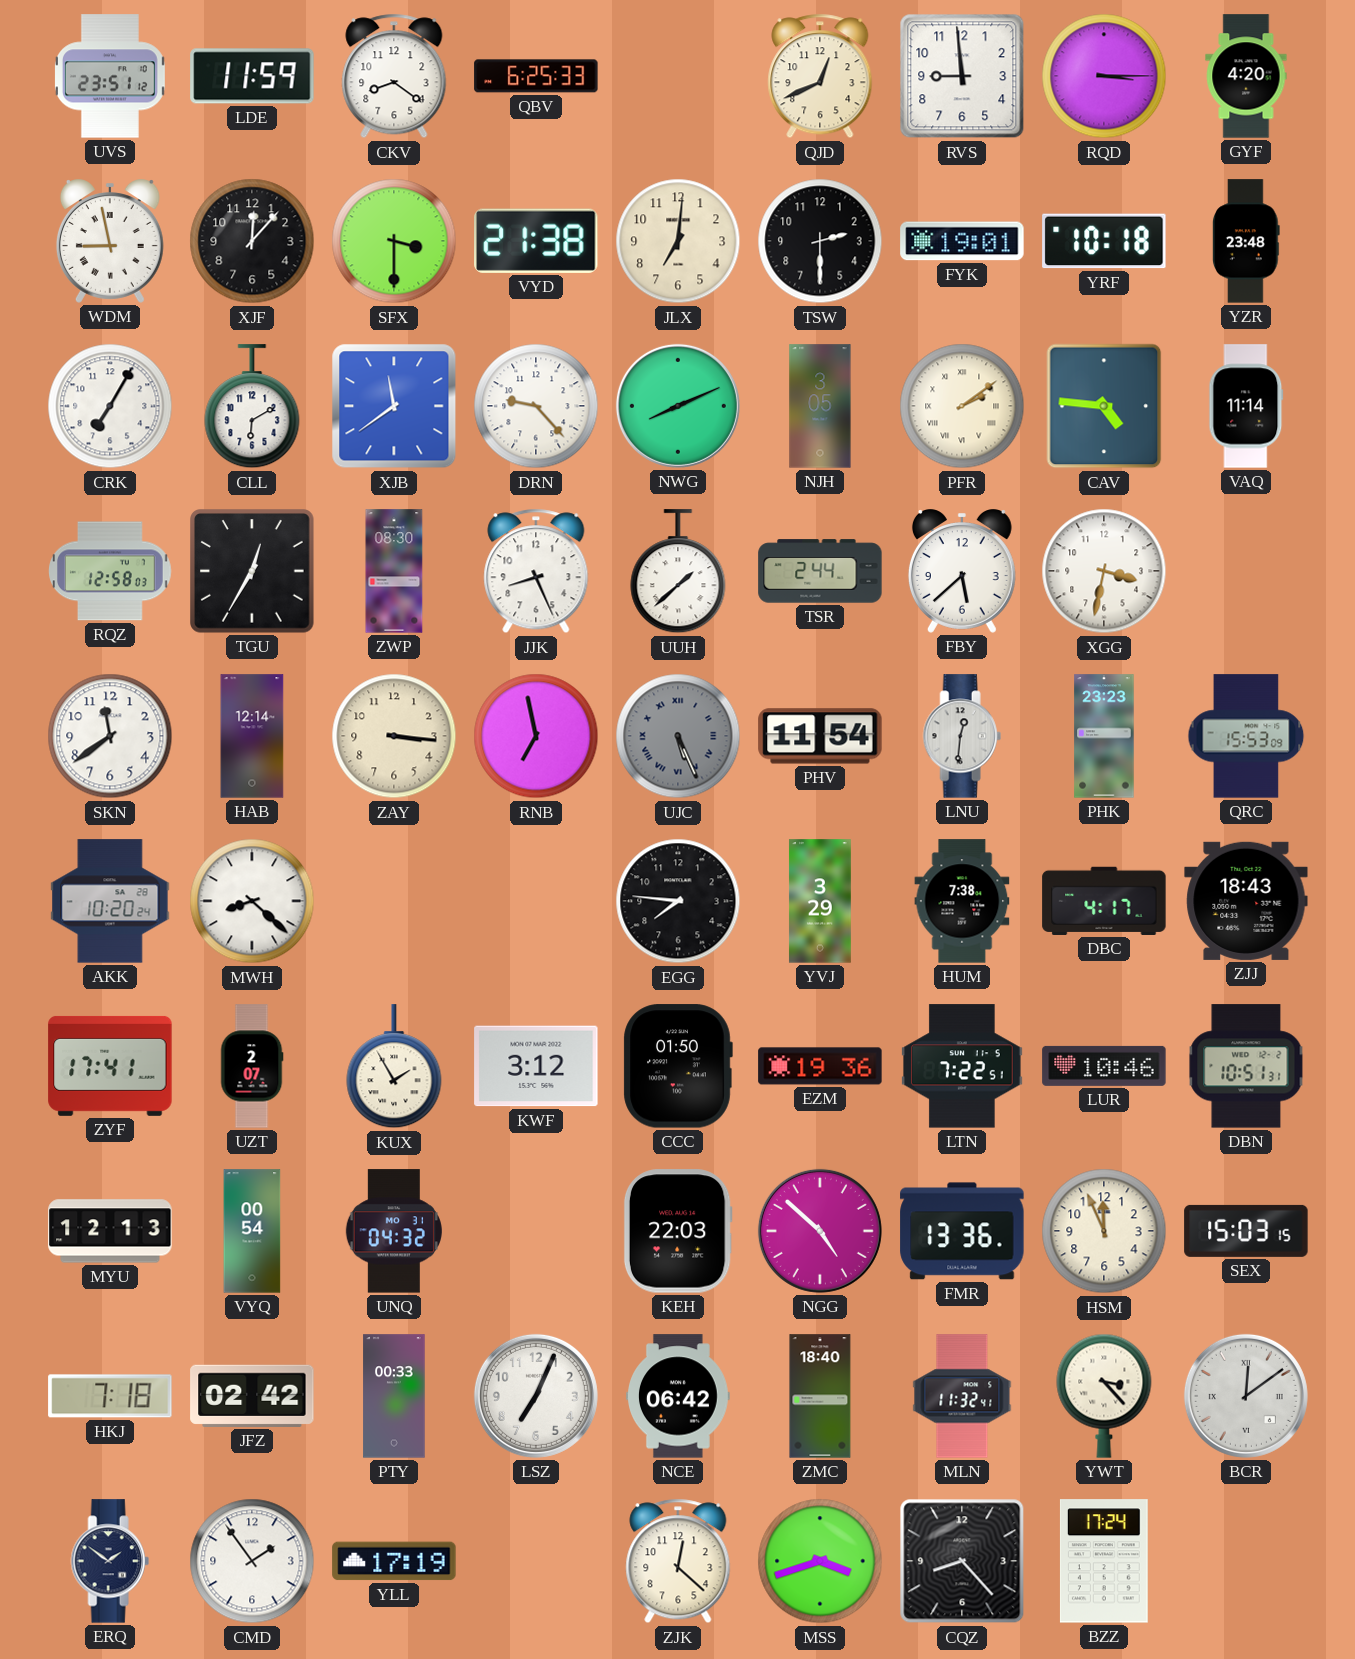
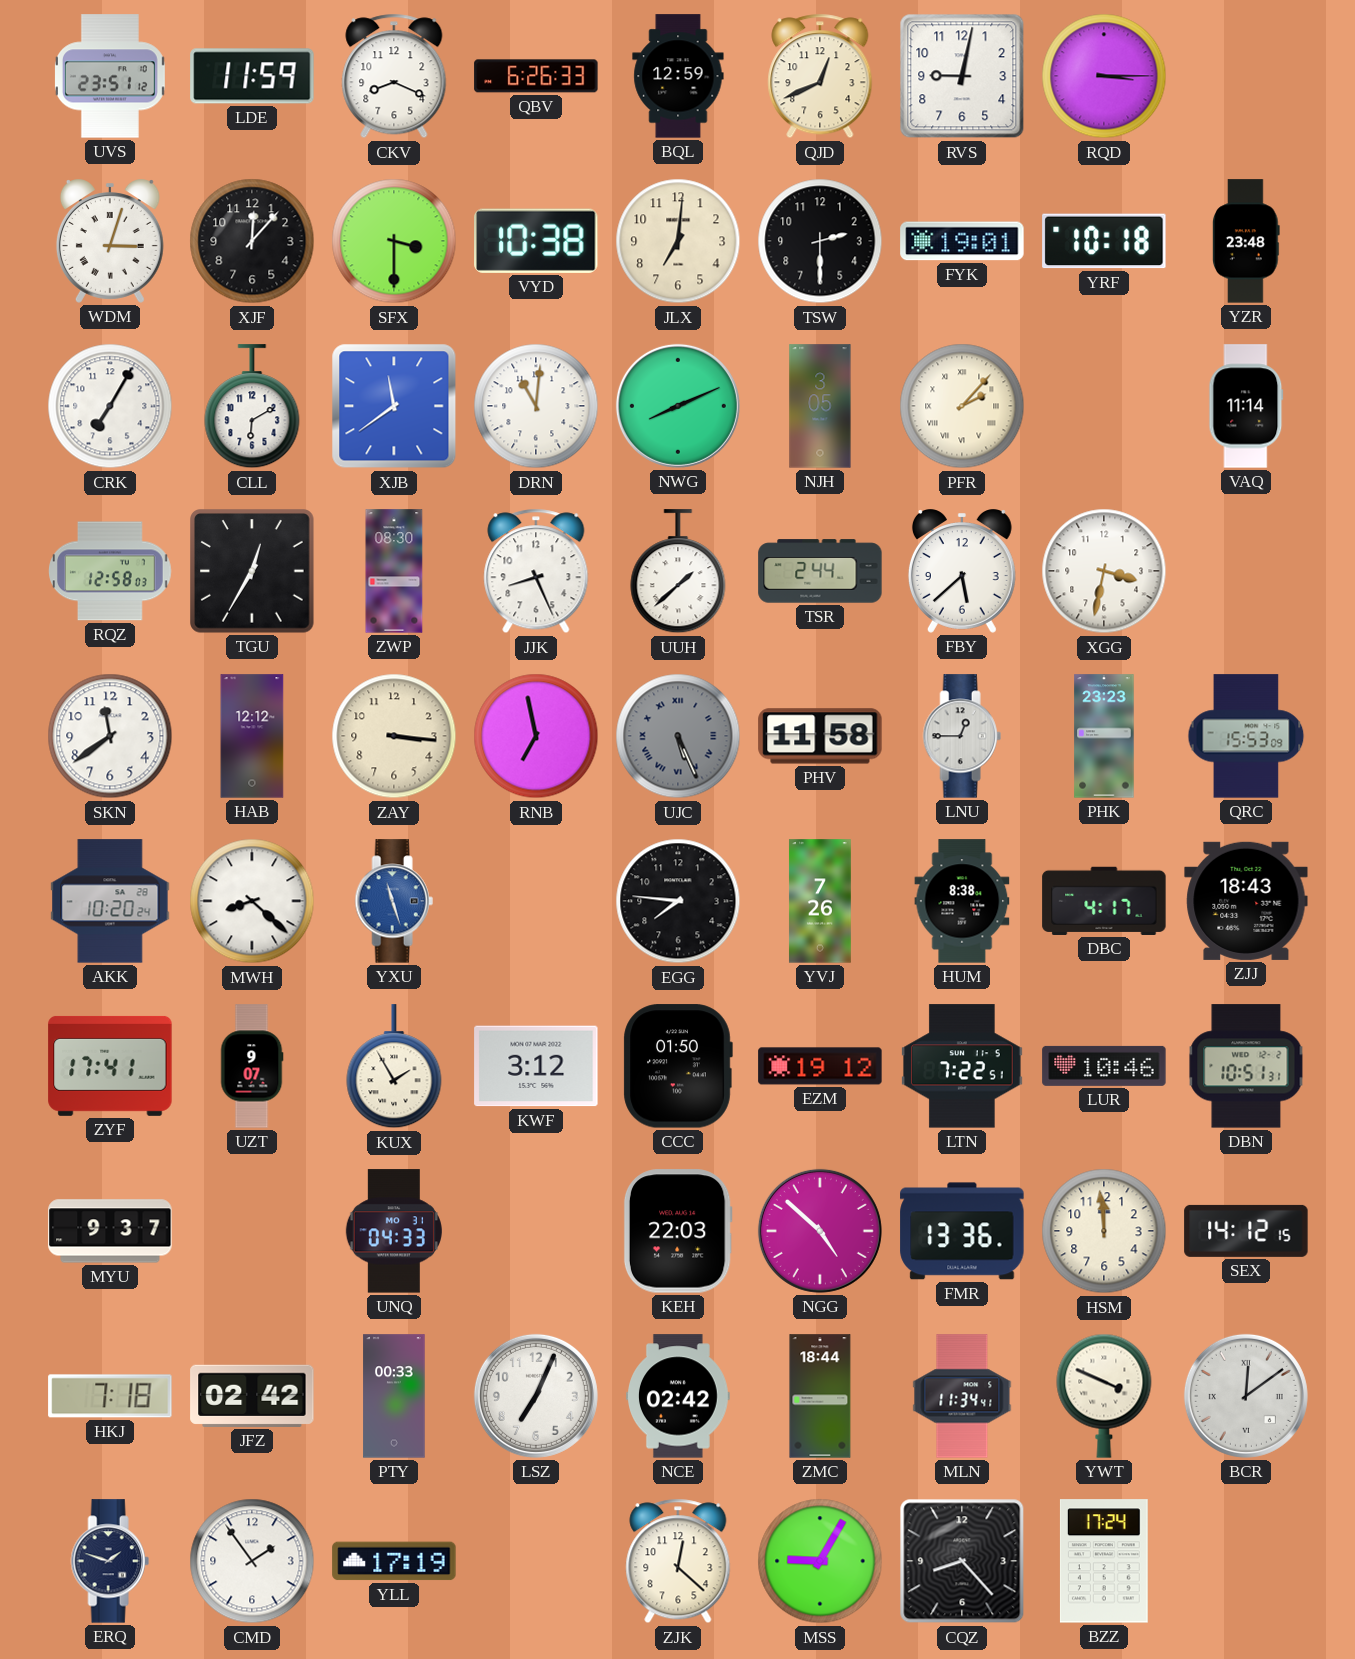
CKV: 8:21 -> 8:19 (394, 76)
QBV: 6:25 -> 6:26 (536, 76)
BQL: none -> 12:59 (678, 76)
RVS: 8:59 -> 9:02 (962, 76)
GYF: 4:20 -> none (1246, 76)
WDM: 8:58 -> 3:03 (110, 241)
VYD: 21:38 -> 10:38 (537, 241)
DRN: 9:23 -> 11:01 (536, 406)
PFR: 2:09 -> 2:07 (962, 406)
CAV: 4:46 -> none (1104, 406)
HAB: 12:14 -> 12:12 (252, 736)
PHV: 11:54 -> 11:58 (820, 736)
LNU: 12:31 -> 12:45 (962, 736)
YXU: none -> 11:27 (394, 901)
YVJ: 3:29 -> 7:26 (820, 901)
HUM: 7:38 -> 8:38 (962, 901)
UZT: 2:07 -> 9:07 (252, 1066)
EZM: 19:36 -> 19:12 (820, 1066)
MYU: 12:13 -> 9:37 (110, 1231)
VYQ: 00:54 -> none (252, 1231)
UNQ: 04:32 -> 04:33 (394, 1231)
HSM: 11:56 -> 11:59 (1104, 1231)
SEX: 15:03 -> 14:12 (1246, 1231)
NCE: 06:42 -> 02:42 (679, 1396)
ZMC: 18:40 -> 18:44 (820, 1396)
MLN: 11:32 -> 11:34 (962, 1396)
YWT: 3:23 -> 3:49 (1104, 1396)
ERQ: 1:51 -> 1:48 (110, 1561)
MSS: 3:42 -> 9:05 (820, 1561)
